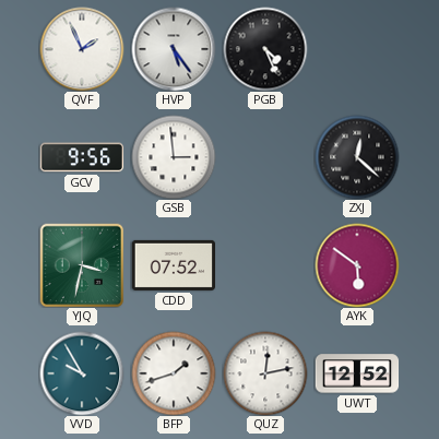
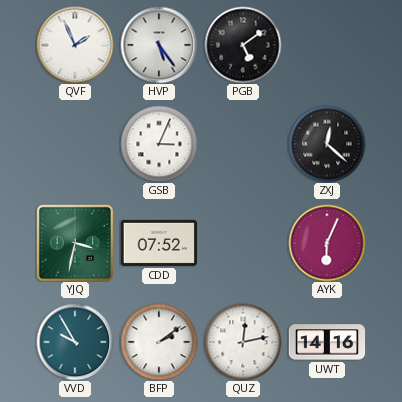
PGB: 4:26 -> 5:09 (243, 45)
GCV: 9:56 -> none (82, 157)
GSB: 2:59 -> 3:04 (159, 144)
AYK: 5:51 -> 6:04 (327, 243)
BFP: 1:42 -> 2:09 (159, 342)
UWT: 12:52 -> 14:16 (327, 342)
